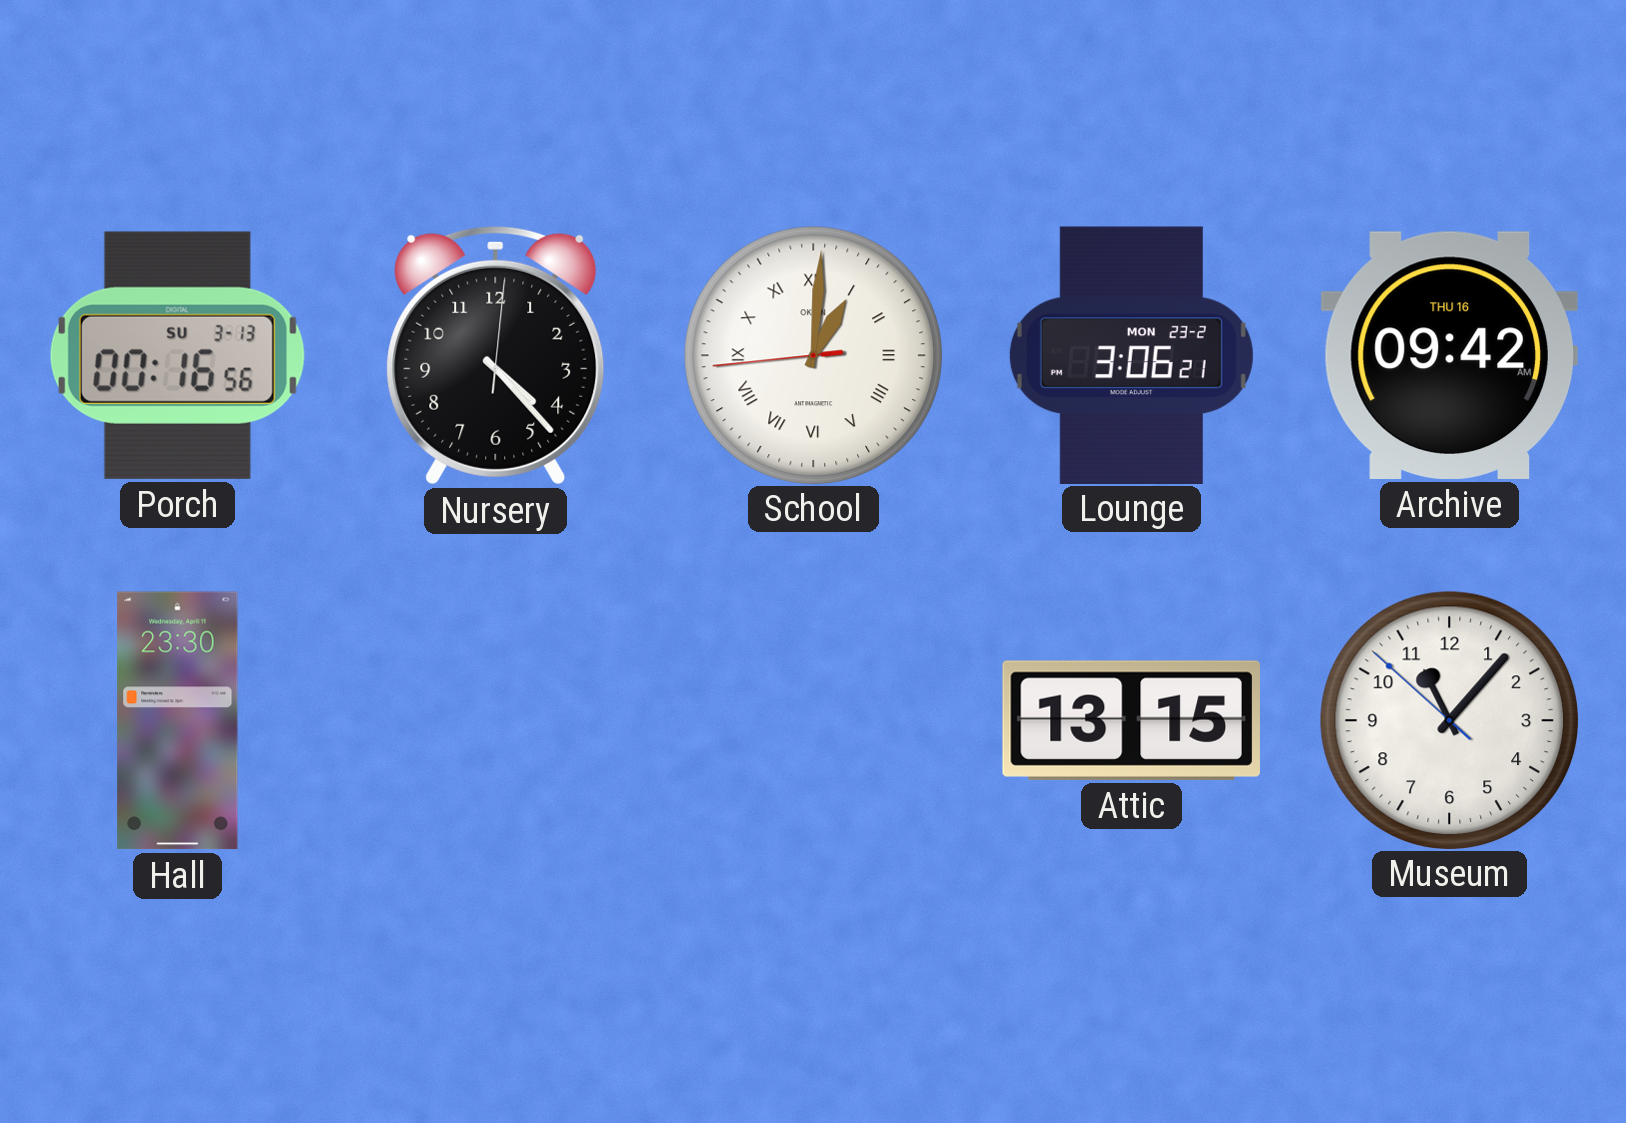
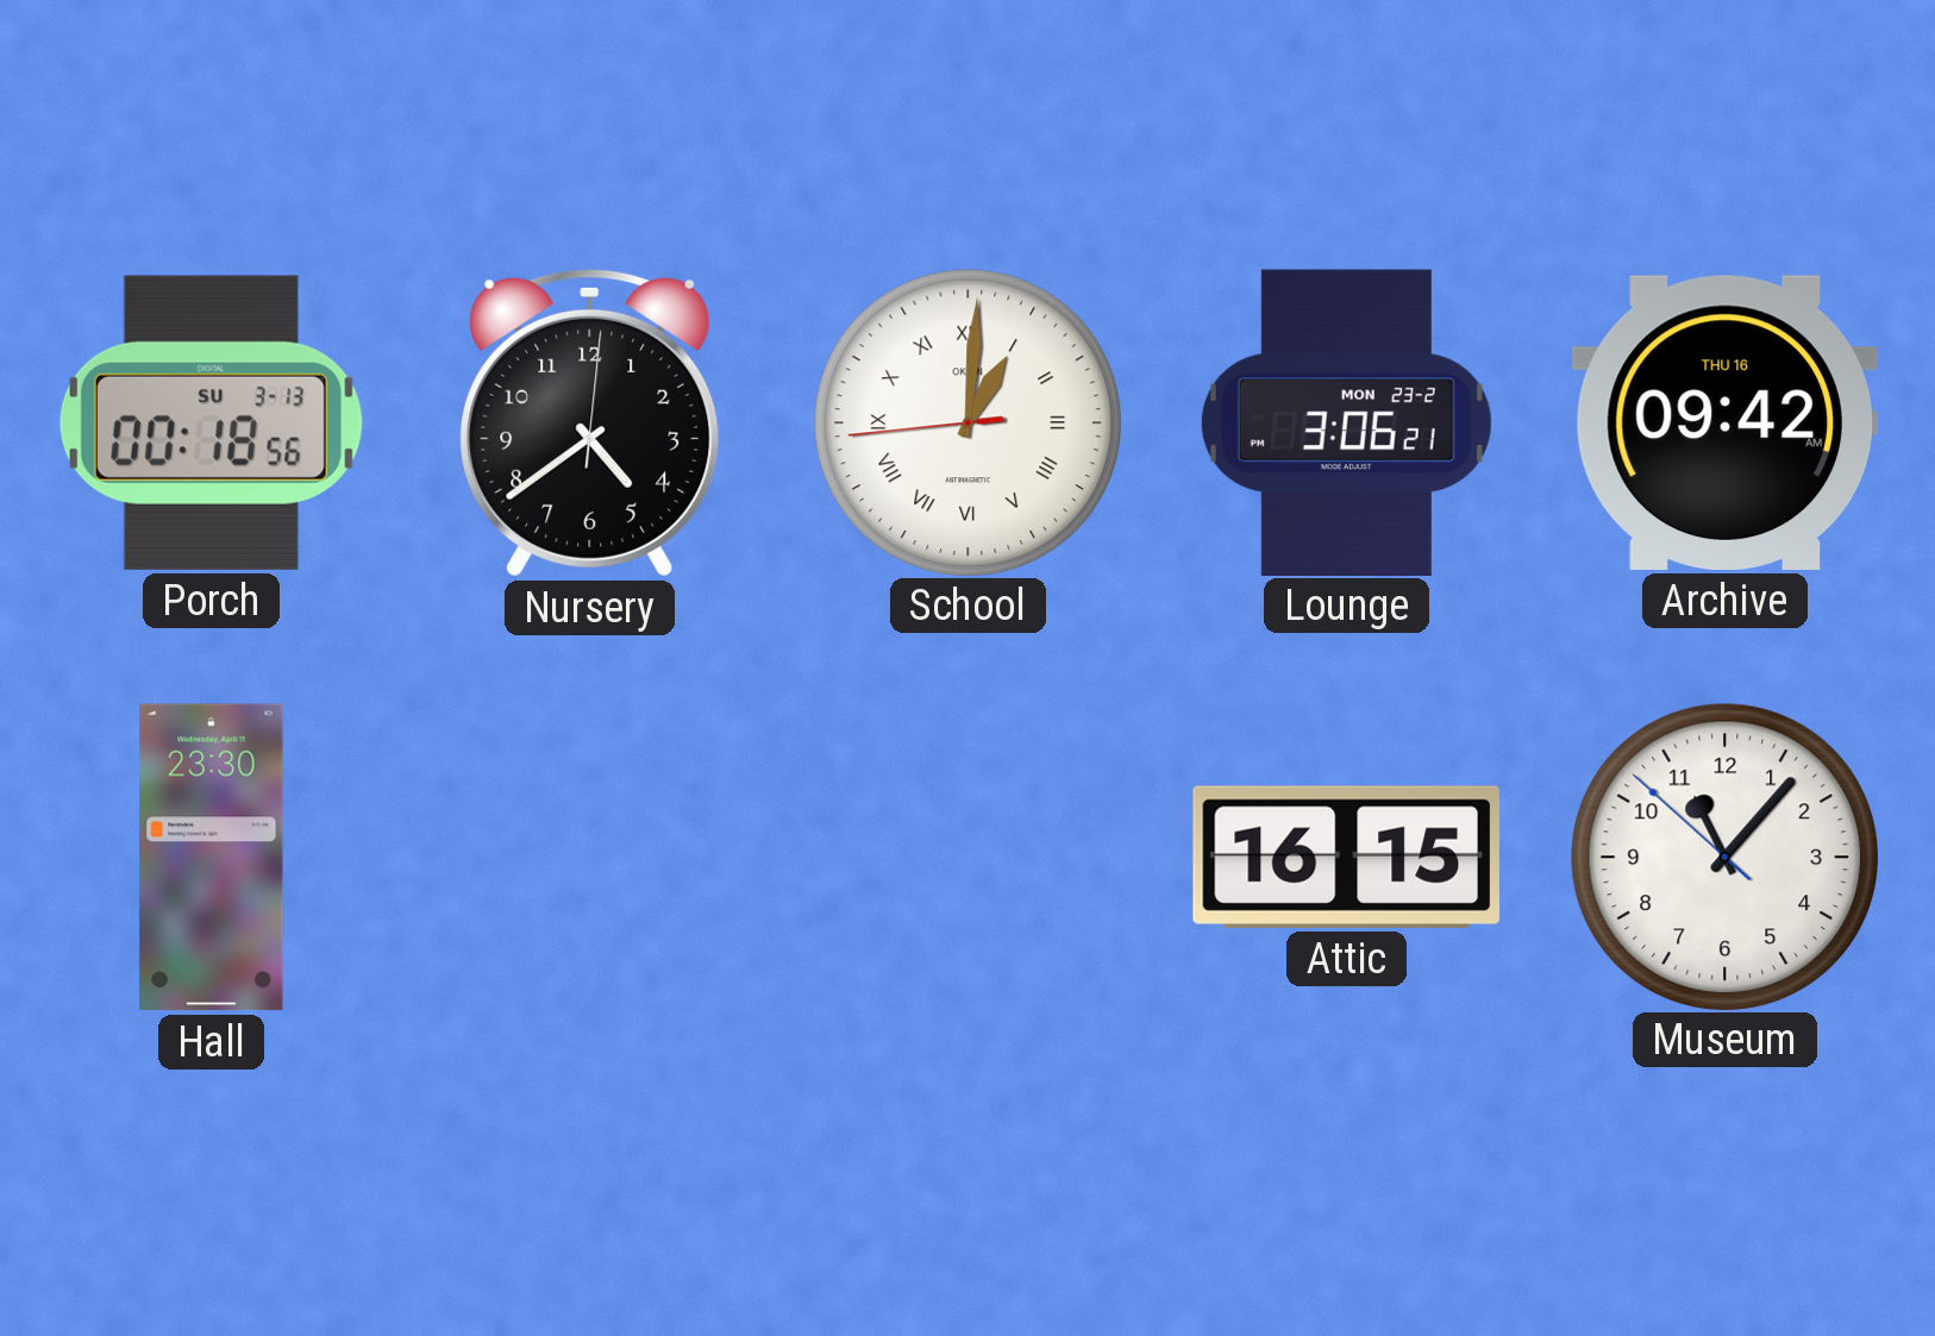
Porch: 00:16 -> 00:18 (211, 422)
Nursery: 4:23 -> 4:39 (590, 422)
Attic: 13:15 -> 16:15 (1346, 857)
